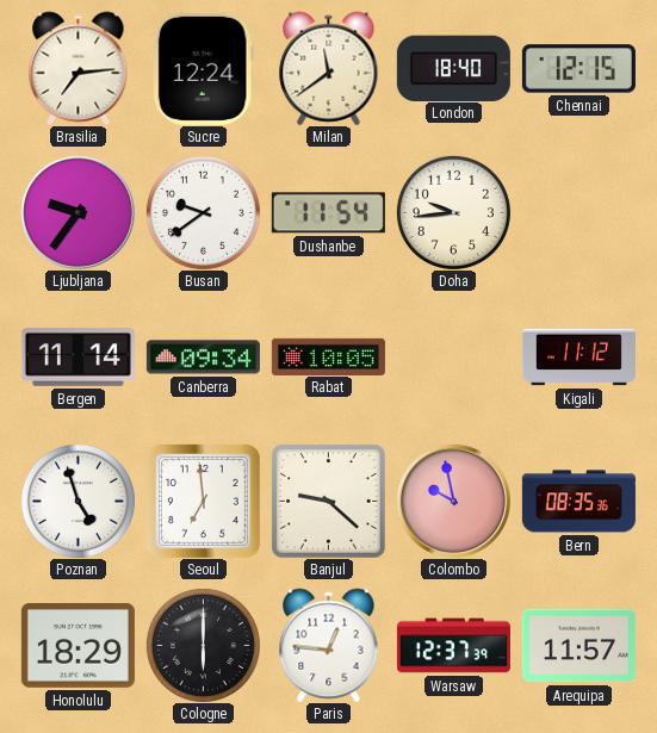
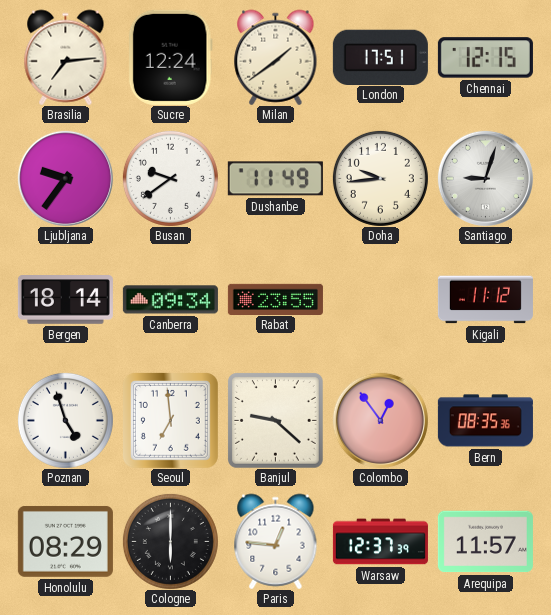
Milan: 11:39 -> 1:39 (276, 57)
London: 18:40 -> 17:51 (380, 57)
Dushanbe: 11:54 -> 11:49 (275, 179)
Santiago: none -> 9:03 (485, 178)
Bergen: 11:14 -> 18:14 (65, 300)
Rabat: 10:05 -> 23:55 (275, 299)
Colombo: 9:58 -> 12:54 (380, 420)
Honolulu: 18:29 -> 08:29 (65, 541)
